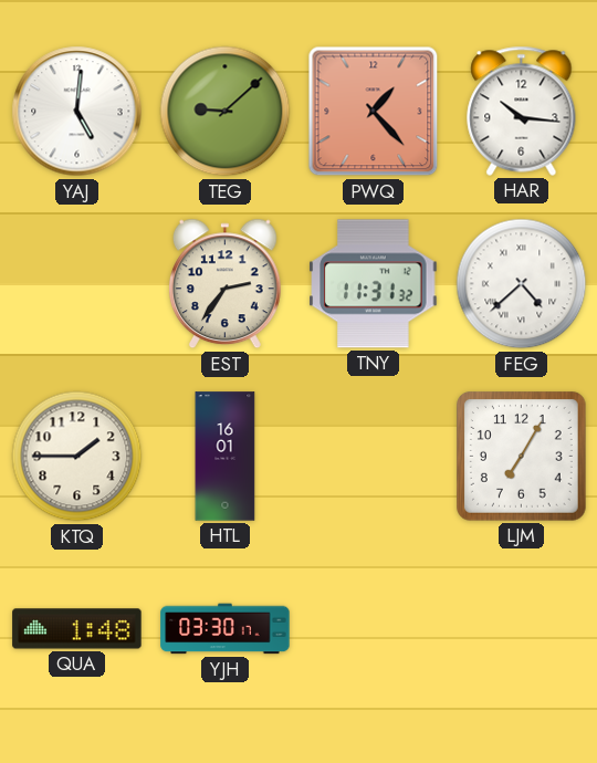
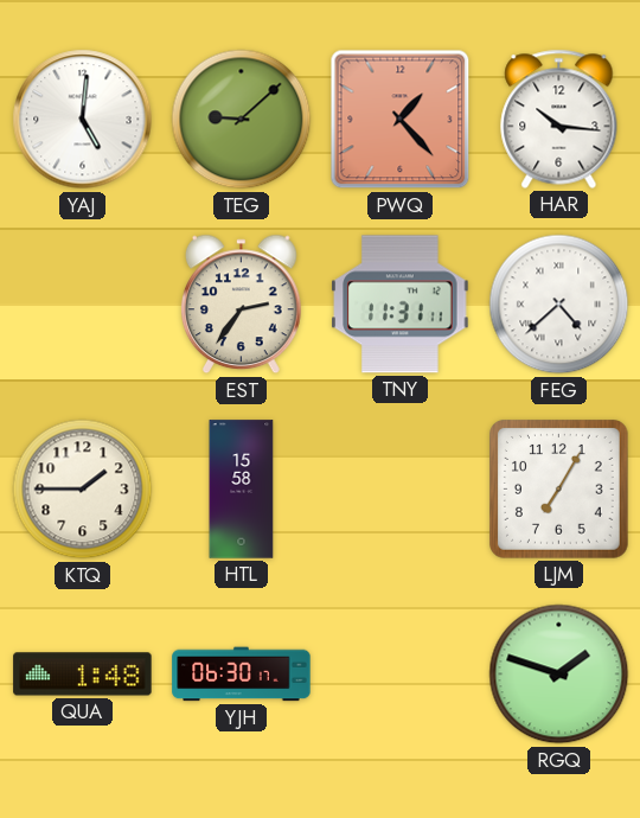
TNY: 11:31:32 -> 11:31:11 (401, 305)
HTL: 16:01 -> 15:58 (242, 490)
YJH: 03:30 -> 06:30 (242, 675)
RGQ: none -> 1:48 (559, 675)
